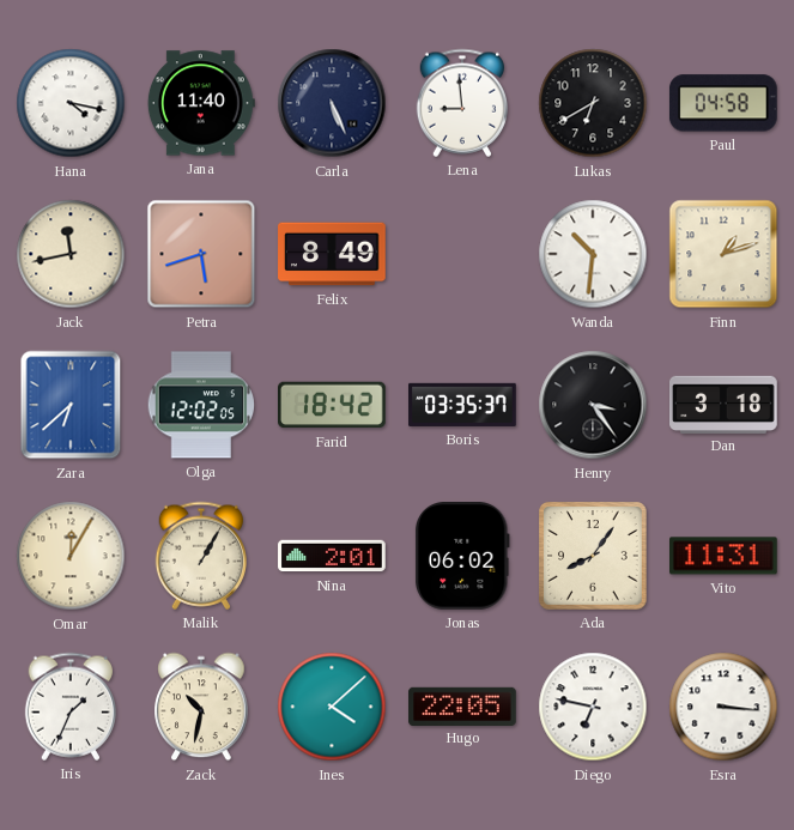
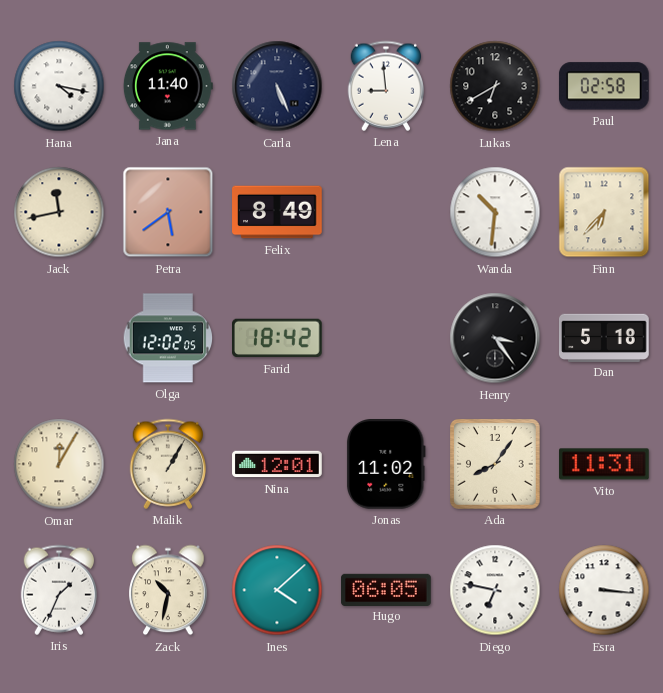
Paul: 04:58 -> 02:58 (604, 86)
Petra: 5:42 -> 5:39 (168, 212)
Finn: 1:12 -> 6:37 (604, 212)
Zara: 6:38 -> none (71, 405)
Boris: 03:35 -> none (462, 405)
Dan: 3:18 -> 5:18 (605, 337)
Nina: 2:01 -> 12:01 (277, 464)
Jonas: 06:02 -> 11:02 (386, 465)
Hugo: 22:05 -> 06:05 (386, 589)
